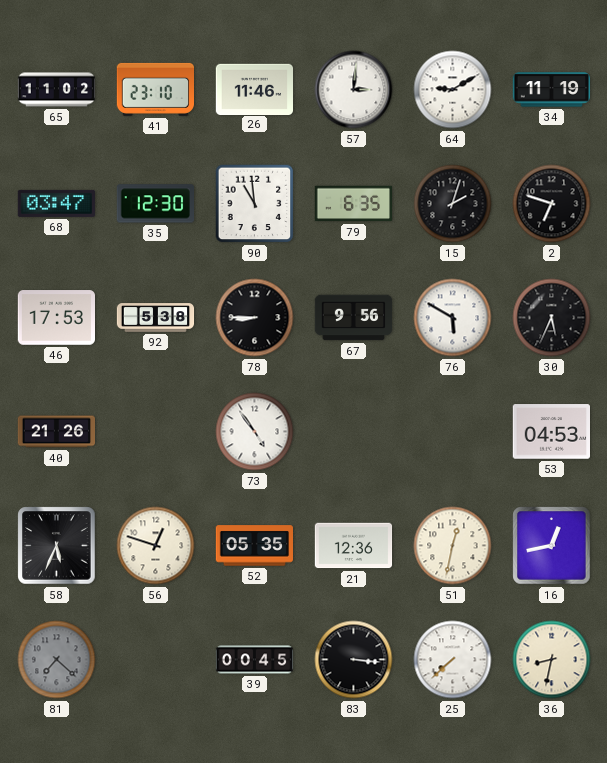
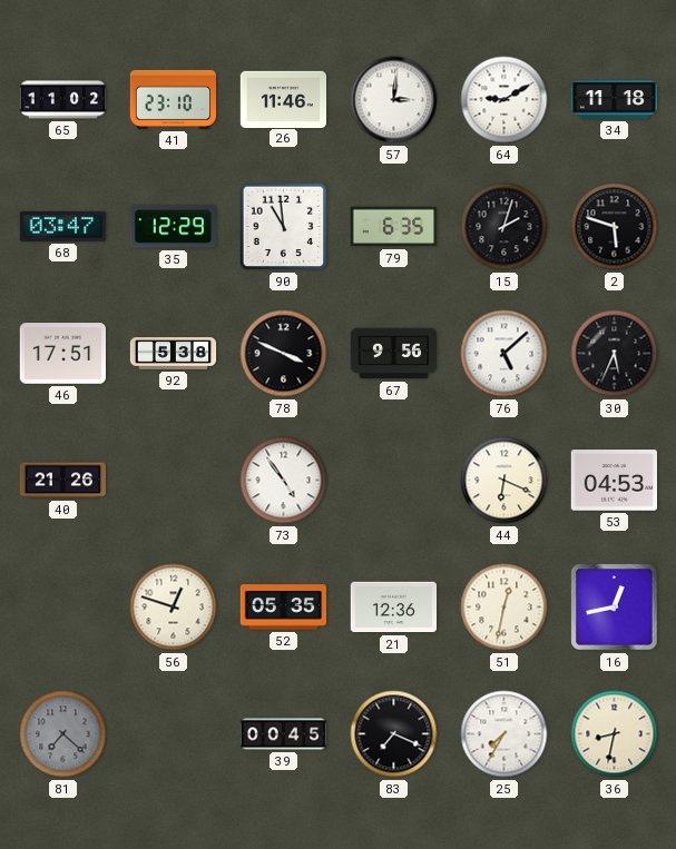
34: 11:19 -> 11:18 (615, 100)
35: 12:30 -> 12:29 (173, 227)
2: 6:48 -> 5:48 (615, 227)
46: 17:53 -> 17:51 (62, 354)
78: 8:45 -> 3:49 (284, 354)
76: 5:50 -> 5:08 (504, 354)
44: none -> 6:19 (504, 481)
58: 5:34 -> none (57, 546)
83: 3:16 -> 7:19 (394, 734)
25: 7:38 -> 7:35 (504, 734)
